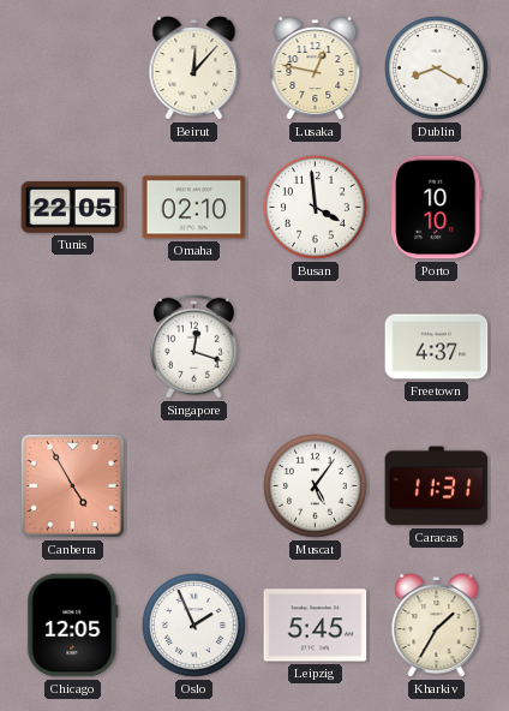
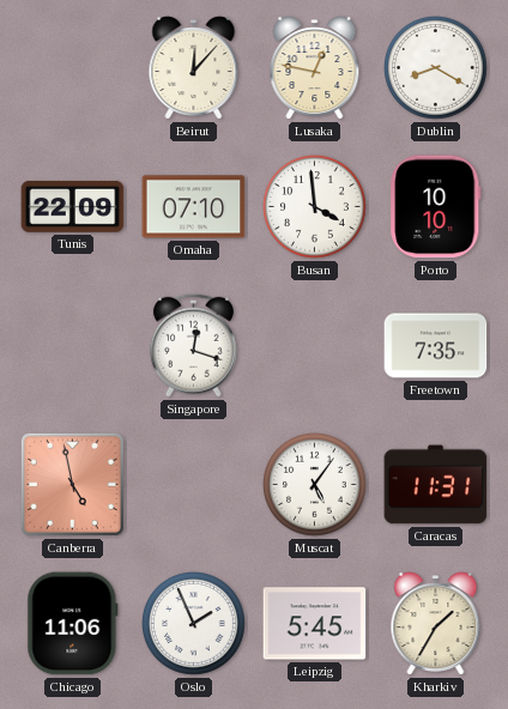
Tunis: 22:05 -> 22:09 (73, 206)
Omaha: 02:10 -> 07:10 (194, 207)
Freetown: 4:37 -> 7:35 (436, 346)
Canberra: 4:55 -> 4:58 (72, 484)
Chicago: 12:05 -> 11:06 (73, 624)
